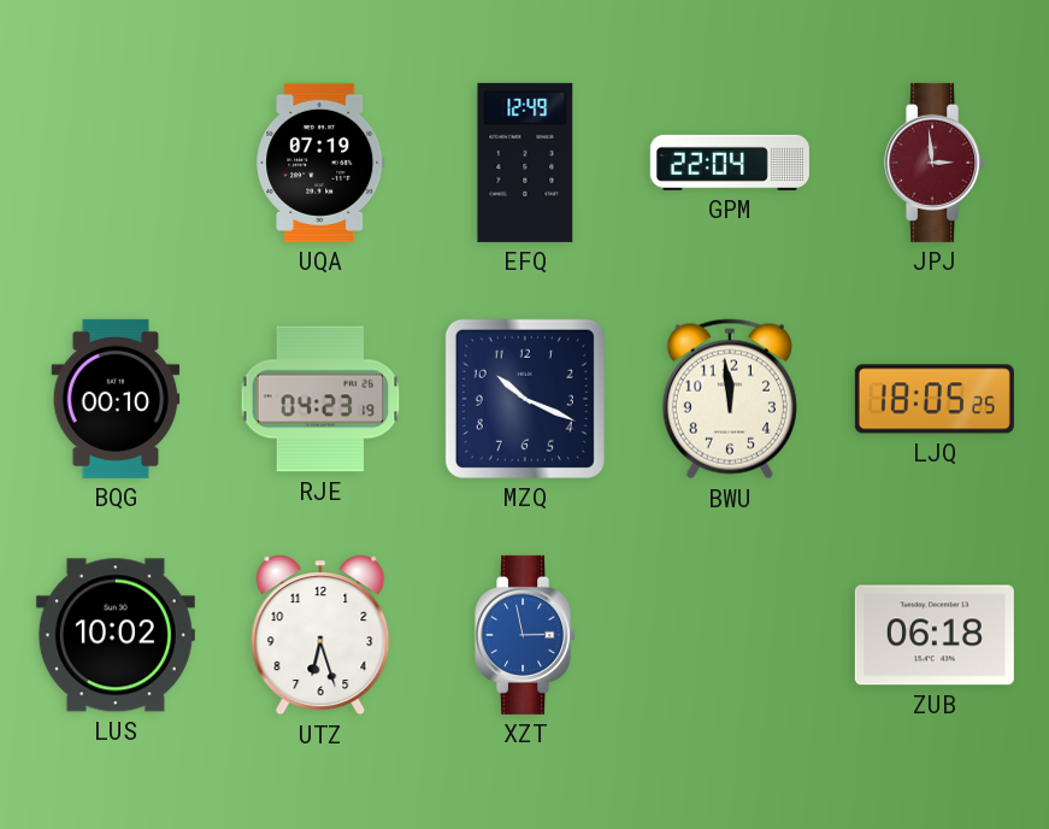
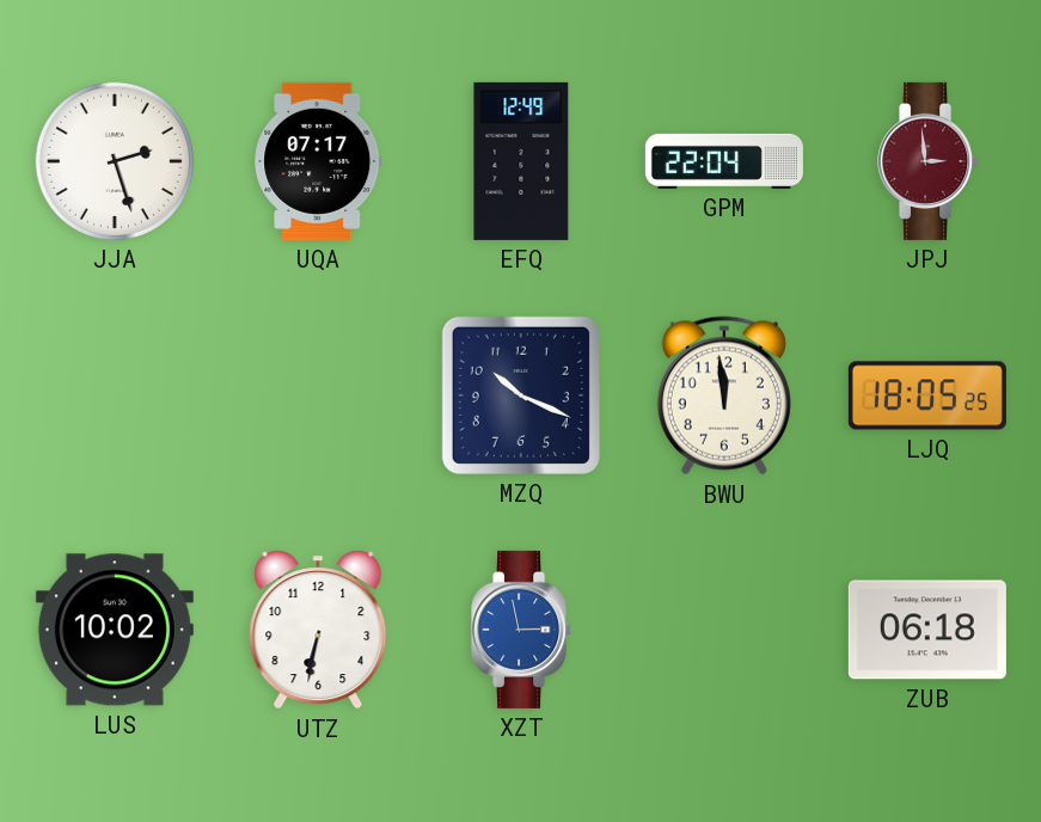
JJA: none -> 2:27 (115, 161)
UQA: 07:19 -> 07:17 (318, 161)
BQG: 00:10 -> none (116, 399)
RJE: 04:23 -> none (320, 399)
UTZ: 6:27 -> 6:32 (318, 630)
